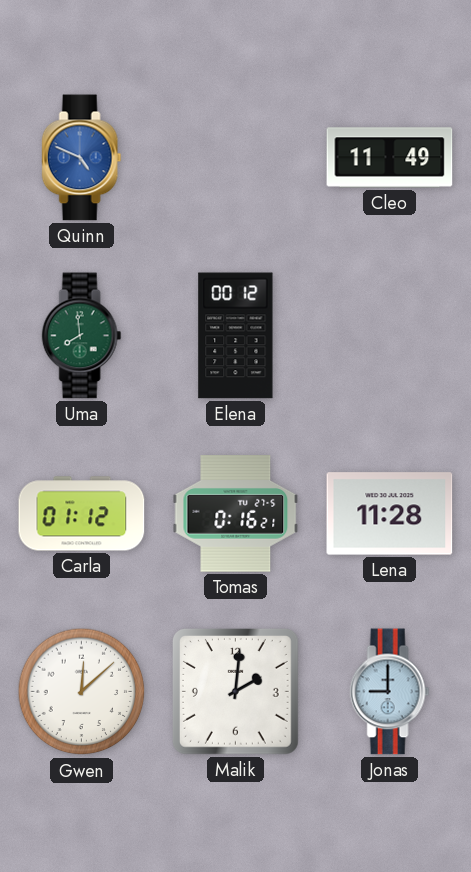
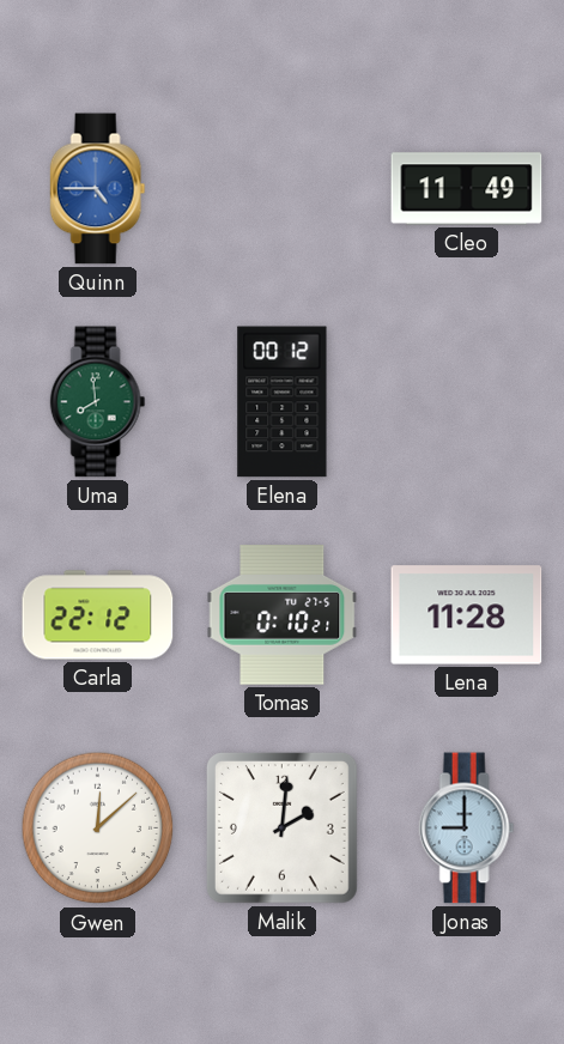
Quinn: 4:49 -> 4:45 (98, 189)
Carla: 01:12 -> 22:12 (98, 615)
Tomas: 0:16 -> 0:10 (283, 615)
